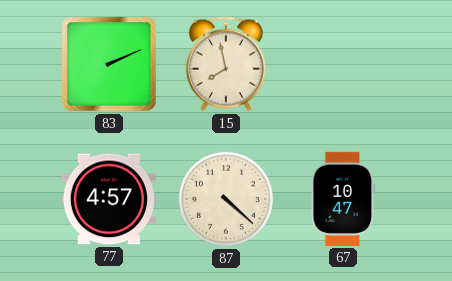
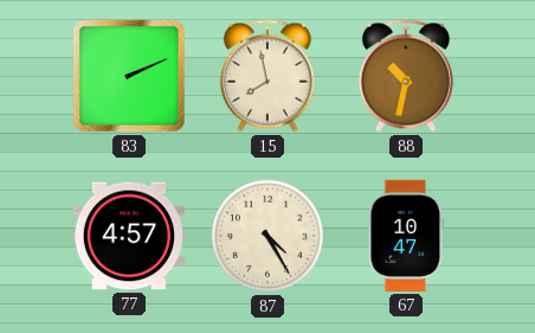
88: none -> 10:32 (406, 76)
87: 4:22 -> 4:25 (267, 236)
